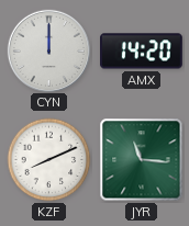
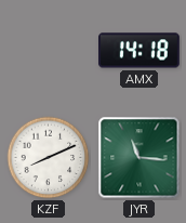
CYN: 12:00 -> none (48, 50)
AMX: 14:20 -> 14:18 (139, 51)
